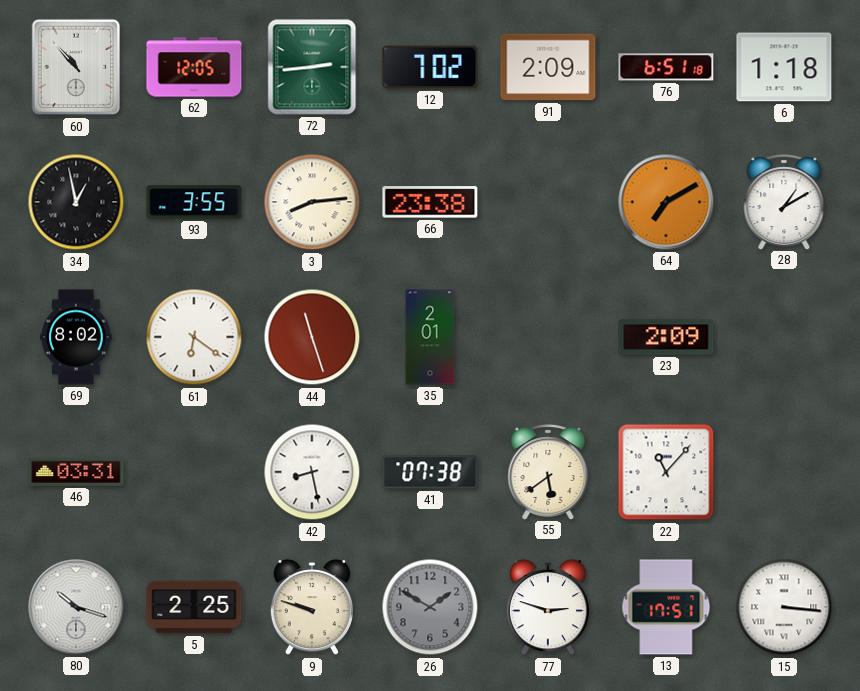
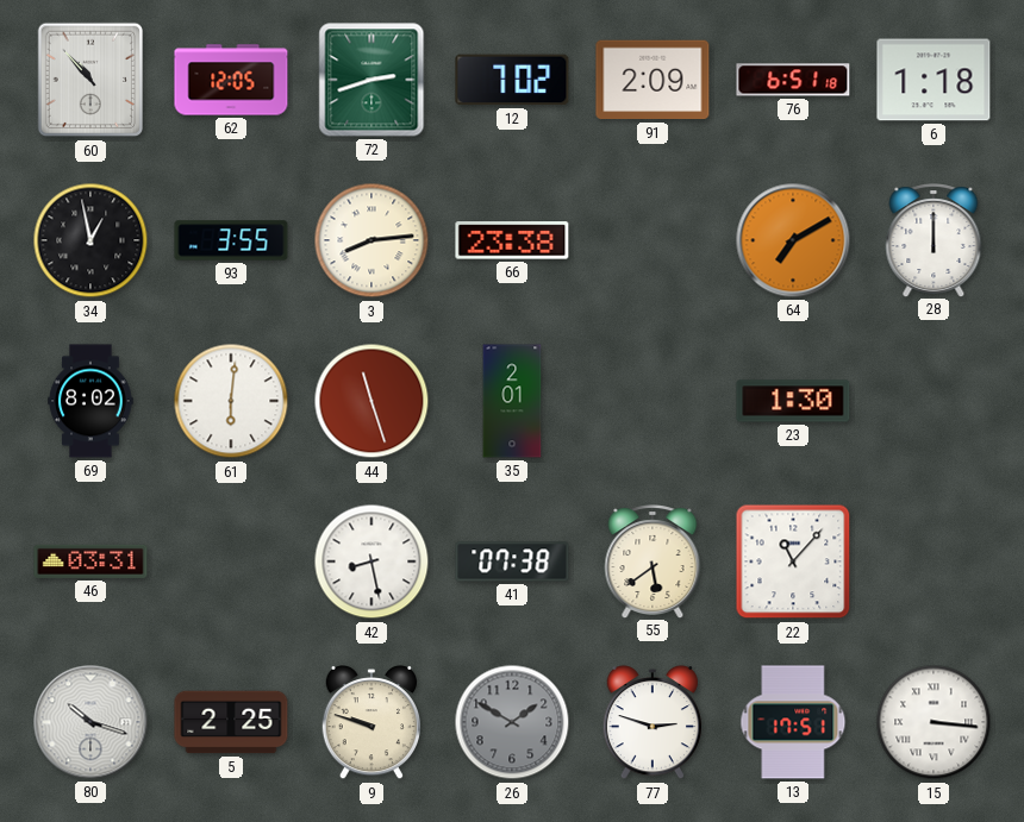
72: 2:44 -> 2:42 (371, 80)
28: 1:10 -> 12:00 (934, 240)
61: 6:21 -> 6:01 (231, 401)
23: 2:09 -> 1:30 (793, 401)
